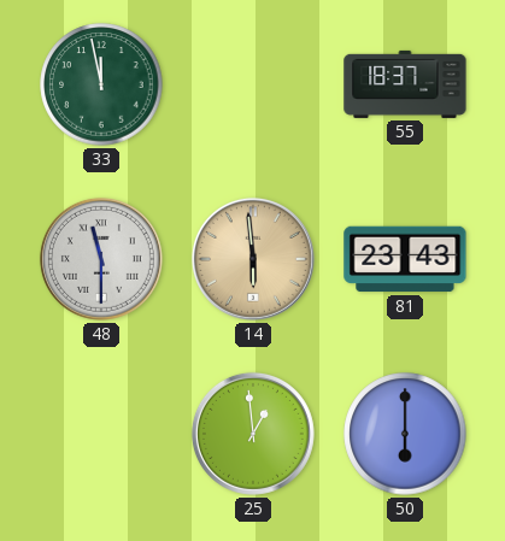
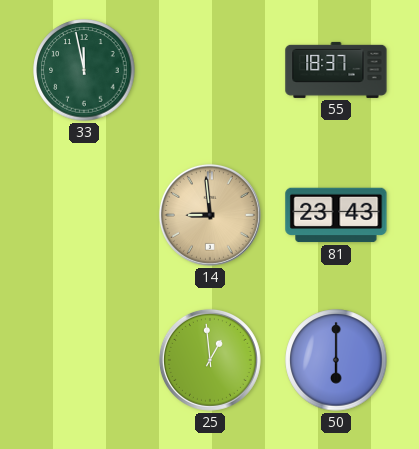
48: 11:30 -> none (101, 259)
14: 5:59 -> 8:59 (210, 215)
